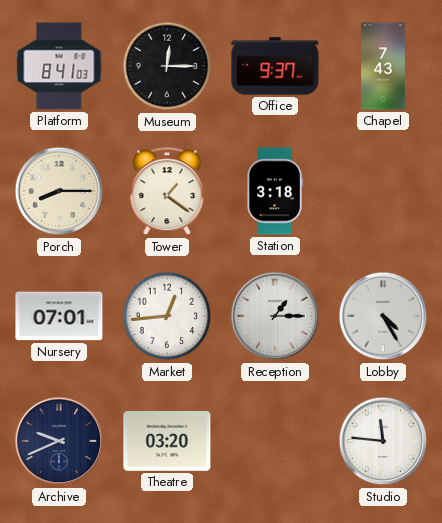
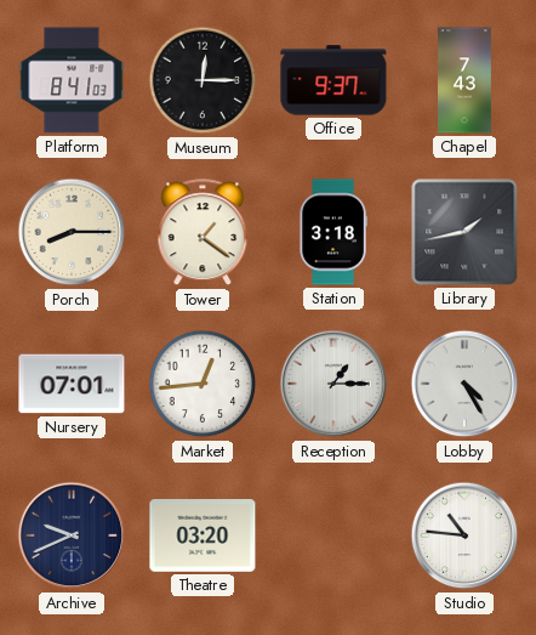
Library: none -> 1:43 (464, 232)
Studio: 11:46 -> 10:46 (464, 535)
